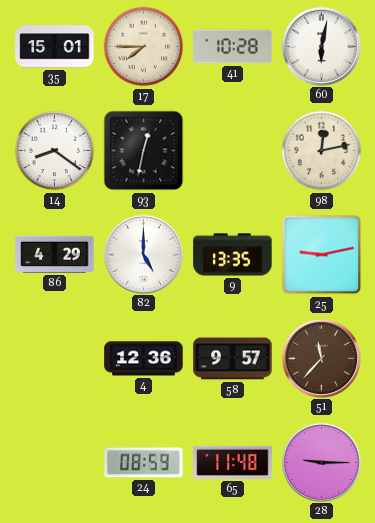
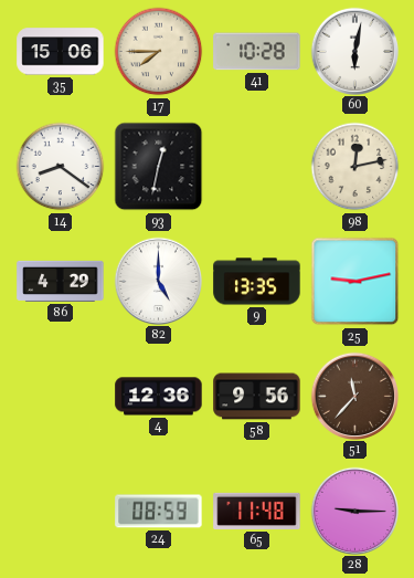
35: 15:01 -> 15:06 (61, 52)
58: 9:57 -> 9:56 (257, 397)
